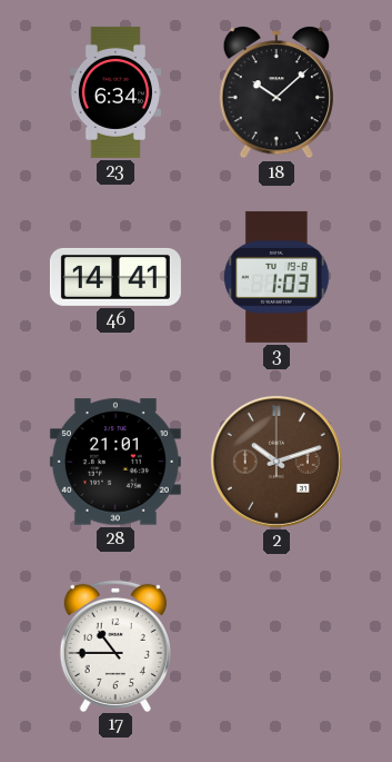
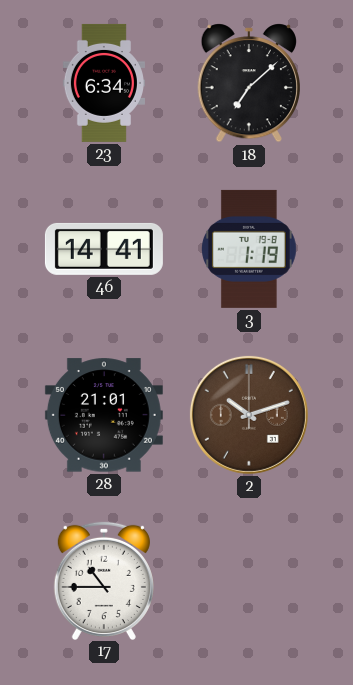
18: 10:08 -> 7:08 (248, 84)
3: 1:03 -> 1:19 (250, 249)
